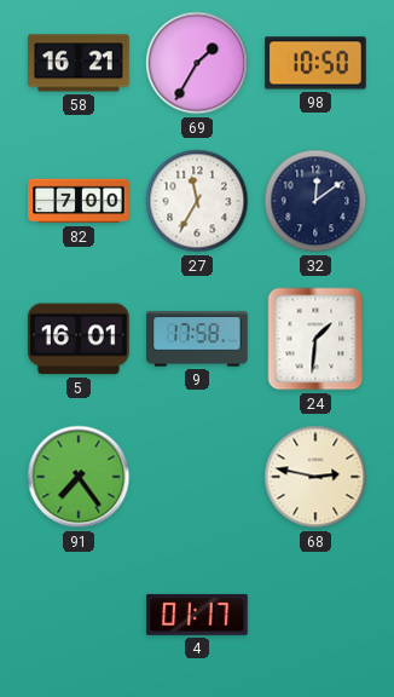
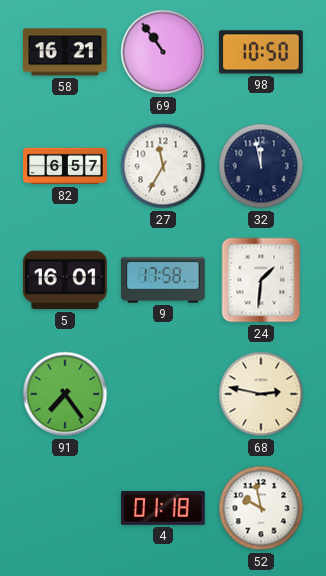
69: 1:35 -> 10:54 (163, 52)
82: 7:00 -> 6:57 (65, 166)
32: 12:09 -> 11:58 (261, 166)
4: 01:17 -> 01:18 (164, 508)
52: none -> 9:58 (261, 508)
